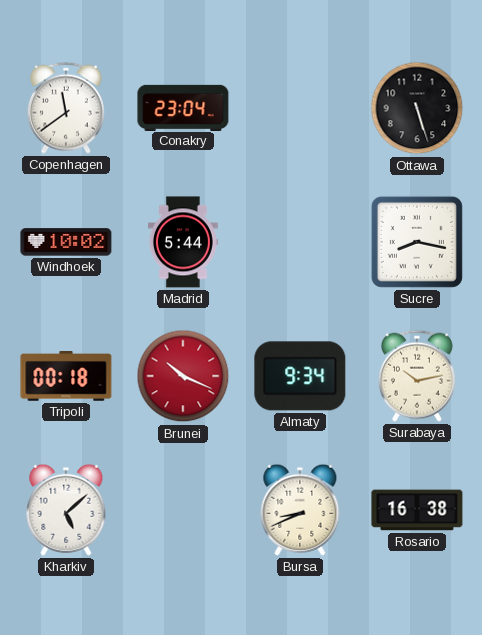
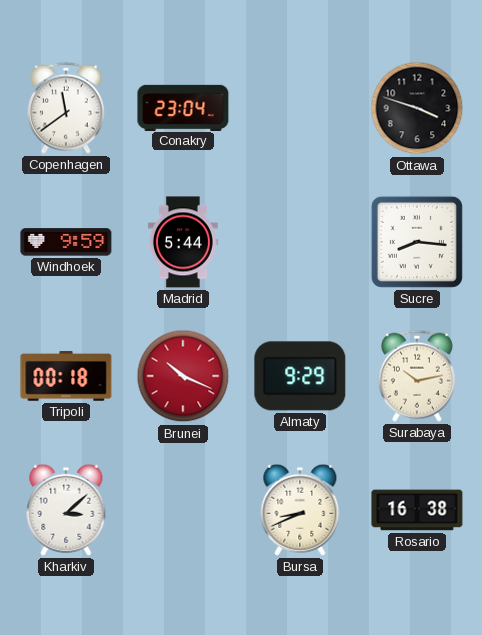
Ottawa: 5:27 -> 3:48 (417, 108)
Windhoek: 10:02 -> 9:59 (66, 242)
Sucre: 8:17 -> 8:16 (417, 242)
Almaty: 9:34 -> 9:29 (300, 376)
Kharkiv: 5:08 -> 3:08 (66, 510)
